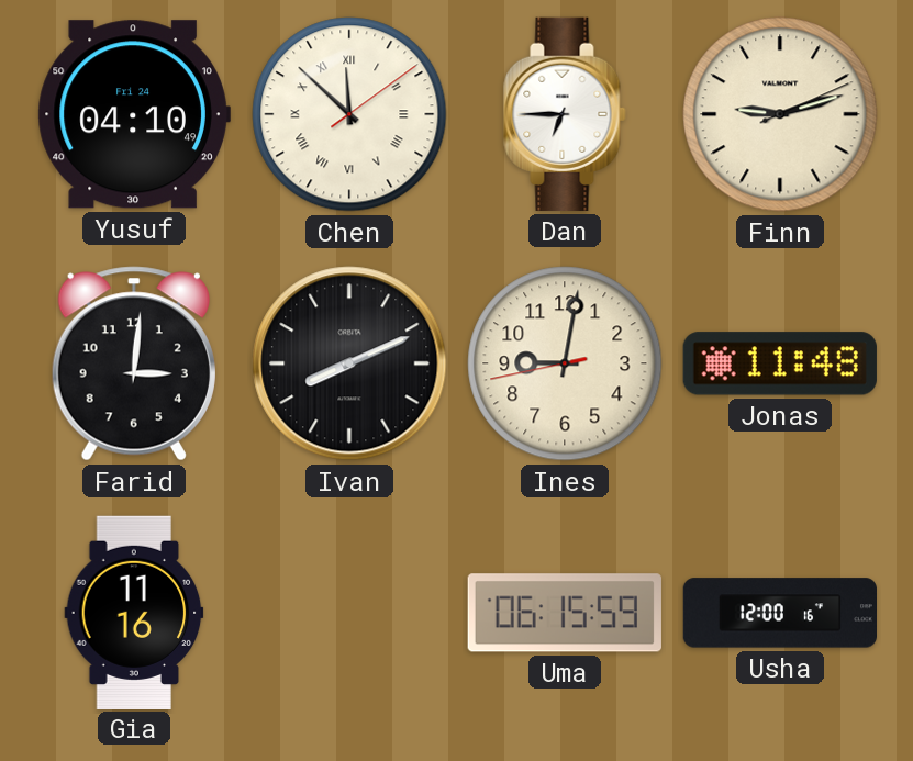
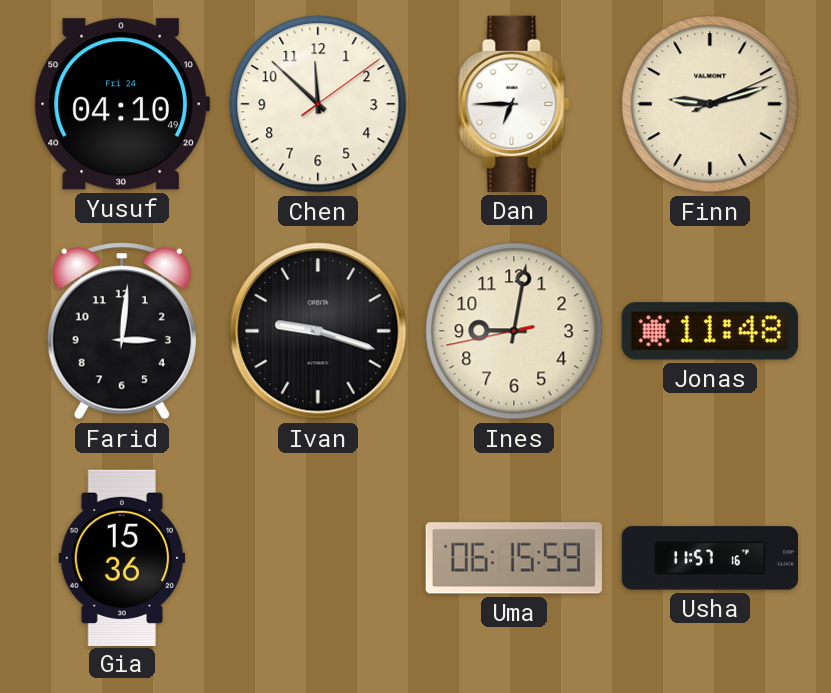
Chen numerals: Roman -> Arabic (318, 104)
Ivan: 8:11 -> 9:18 (318, 331)
Gia: 11:16 -> 15:36 (122, 557)
Usha: 12:00 -> 11:57 (709, 558)
